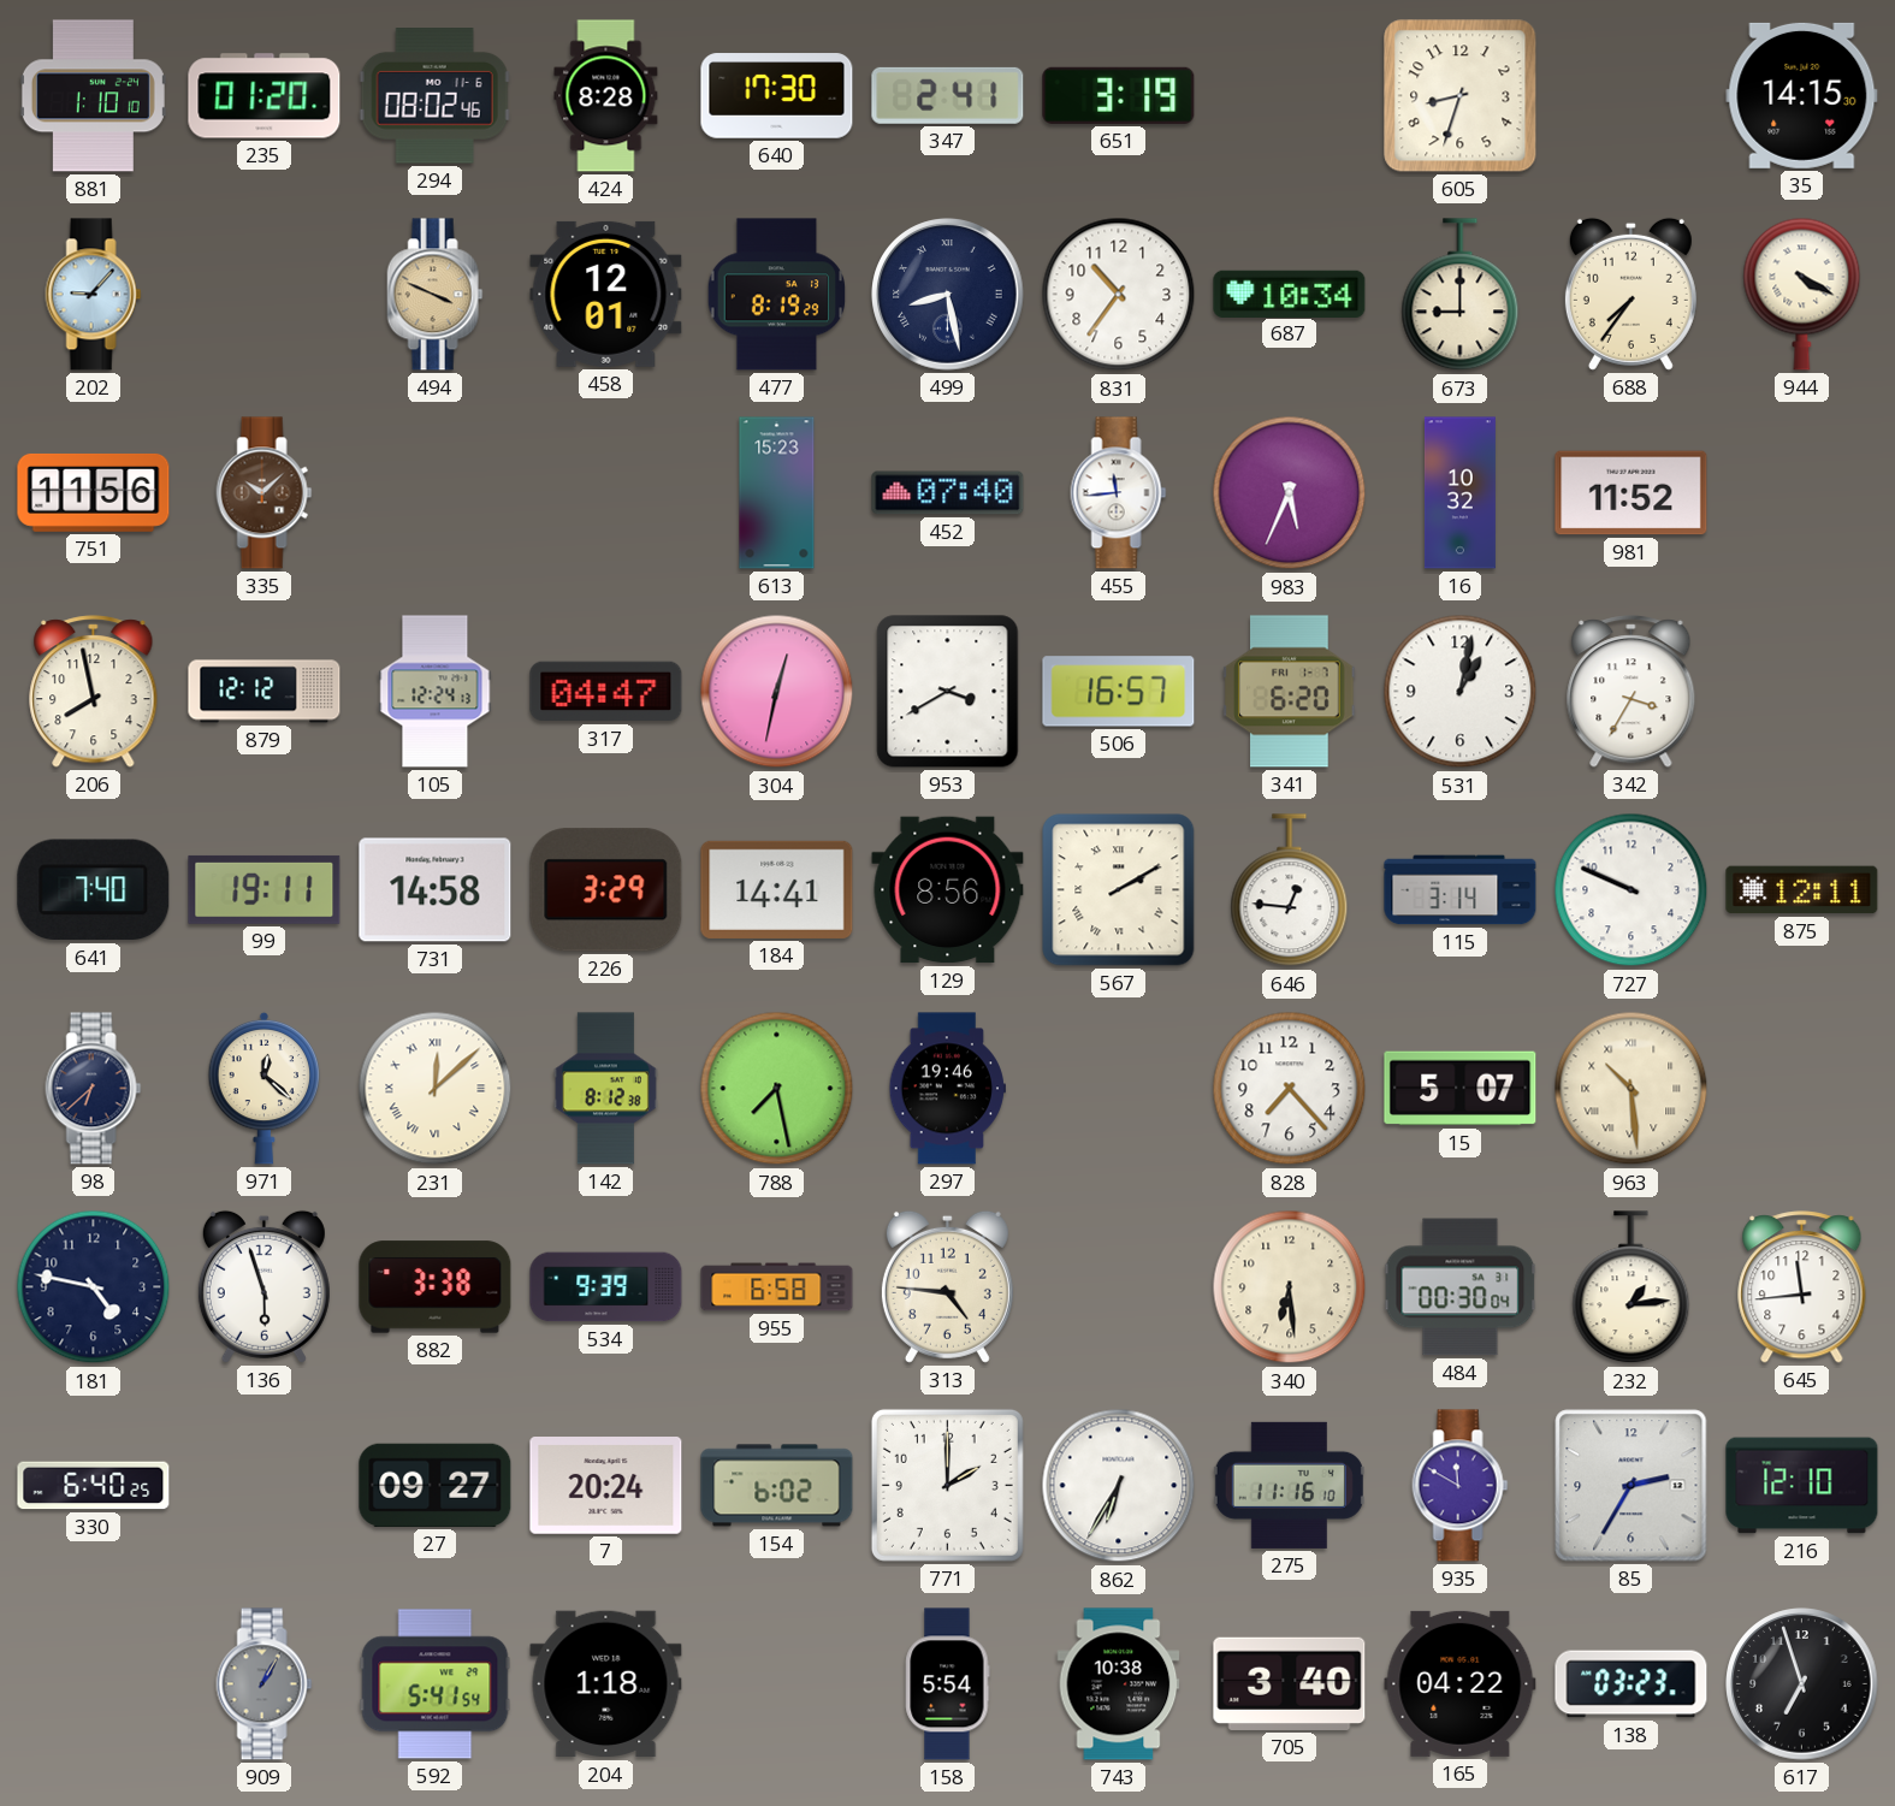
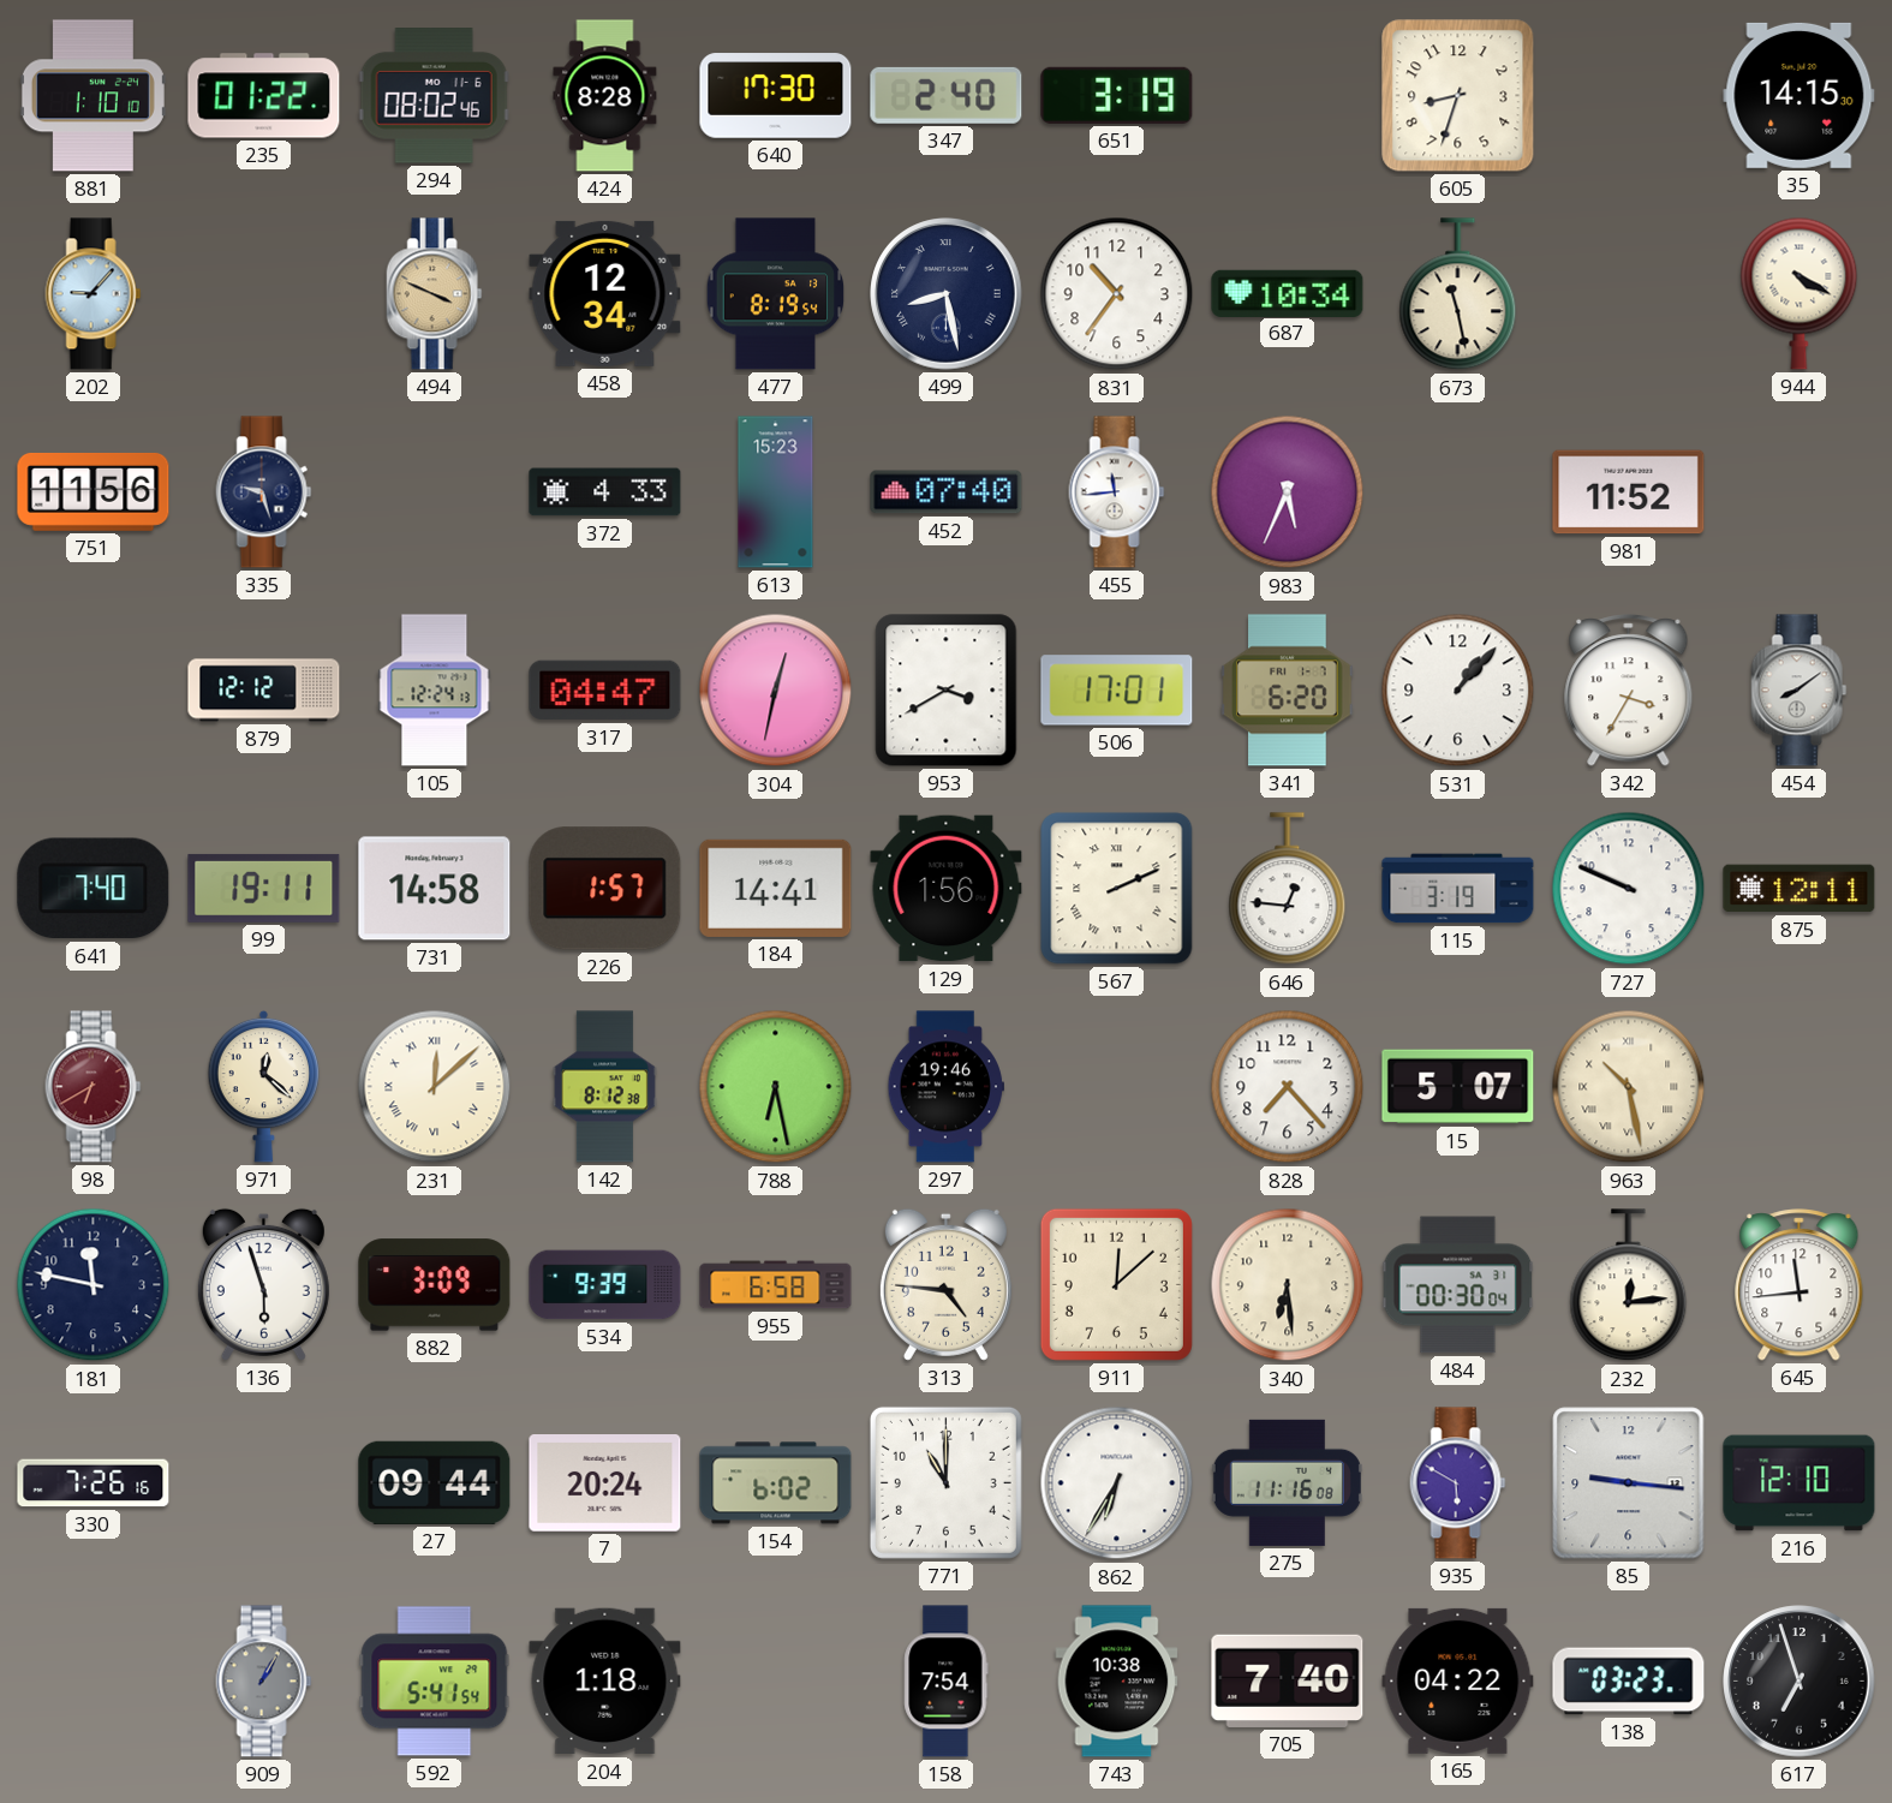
235: 01:20 -> 01:22 (264, 96)
347: 2:41 -> 2:40 (947, 95)
458: 12:01 -> 12:34 (605, 293)
477: 8:19:29 -> 8:19:54 (776, 294)
673: 9:00 -> 11:28 (1458, 294)
688: 7:36 -> none (1630, 294)
335: 10:08 -> 9:27 (264, 492)
335 dial: brown -> navy (264, 492)
372: none -> 4:33 (605, 492)
16: 10:32 -> none (1459, 493)
206: 7:58 -> none (94, 692)
506: 16:57 -> 17:01 (1117, 691)
531: 1:02 -> 1:07 (1458, 691)
454: none -> 8:09 (1800, 691)
226: 3:29 -> 1:57 (605, 889)
129: 8:56 -> 1:56 (947, 889)
567: 2:10 -> 2:11 (1117, 889)
115: 3:14 -> 3:19 (1458, 889)
98: 6:38 -> 6:40 (94, 1087)
98 dial: navy -> burgundy (94, 1087)
788: 7:28 -> 6:28 (776, 1087)
963: 10:29 -> 10:28 (1629, 1087)
181: 4:47 -> 11:47 (94, 1285)
882: 3:38 -> 3:09 (435, 1285)
911: none -> 12:08 (1116, 1284)
232: 1:14 -> 12:14 (1629, 1285)
330: 6:40 -> 7:26 (94, 1483)
27: 09:27 -> 09:44 (435, 1482)
771: 2:00 -> 11:00 (945, 1482)
275: 11:16:10 -> 11:16:08 (1287, 1482)
935: 11:50 -> 5:50 (1458, 1483)
85: 2:35 -> 9:16 (1629, 1483)
158: 5:54 -> 7:54 (947, 1682)
705: 3:40 -> 7:40 (1288, 1680)
